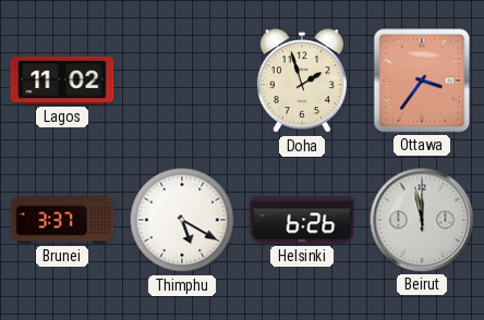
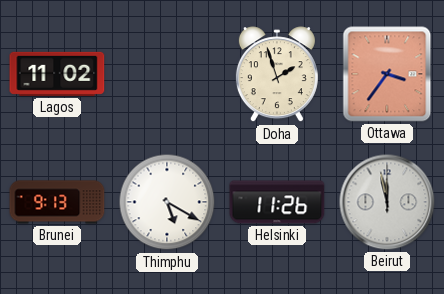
Brunei: 3:37 -> 9:13 (57, 202)
Helsinki: 6:26 -> 11:26 (277, 202)
